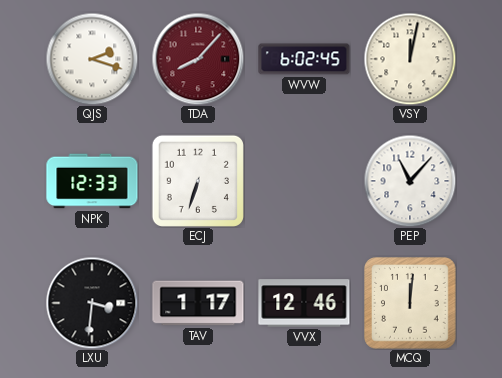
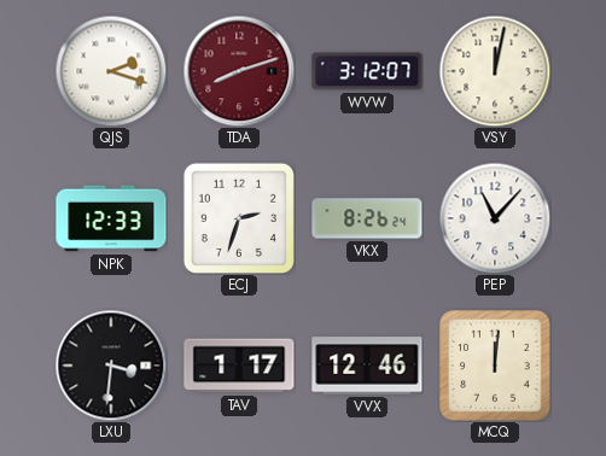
TDA: 8:07 -> 8:12 (239, 71)
WVW: 6:02 -> 3:12 (367, 71)
ECJ: 6:33 -> 2:33 (239, 218)
VKX: none -> 8:26 (367, 218)
